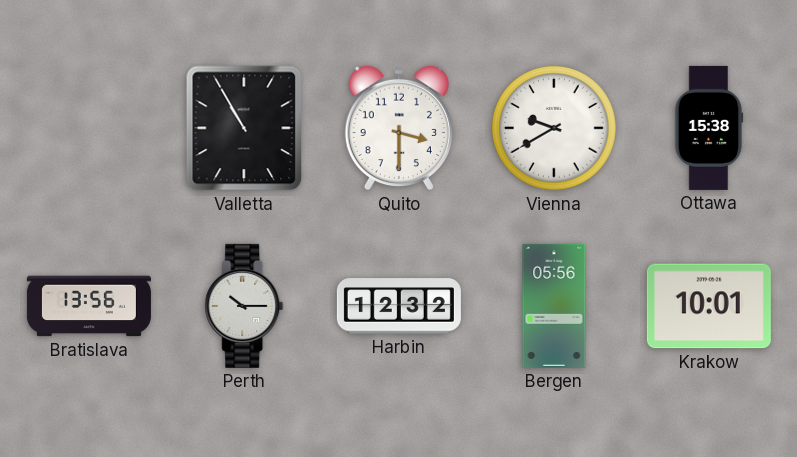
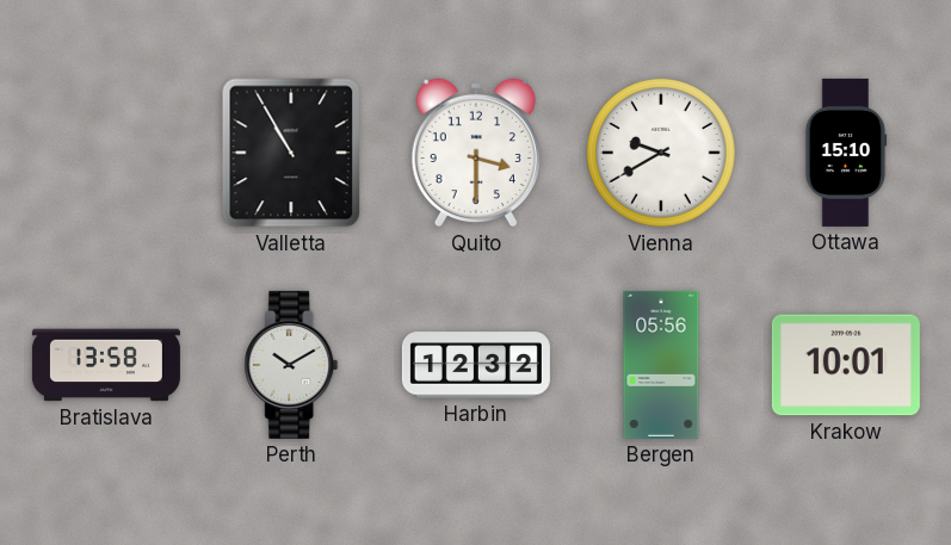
Ottawa: 15:38 -> 15:10 (846, 153)
Bratislava: 13:56 -> 13:58 (106, 365)
Perth: 10:15 -> 10:10 (291, 365)
